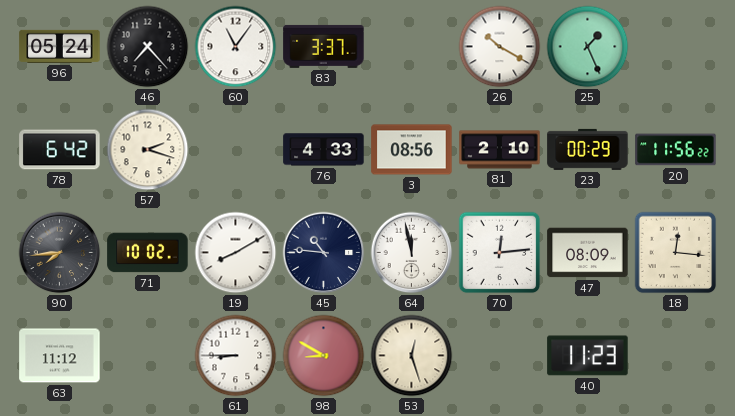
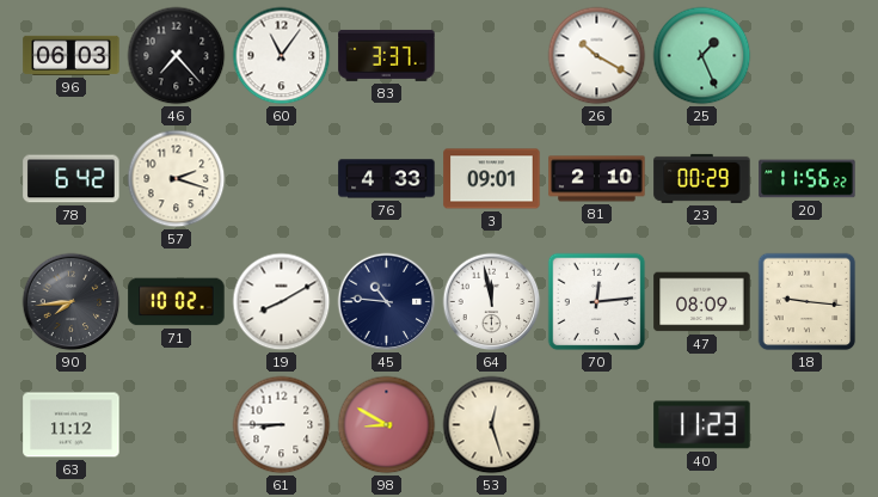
96: 05:24 -> 06:03 (72, 55)
3: 08:56 -> 09:01 (492, 179)
18: 12:16 -> 9:16 (808, 302)
